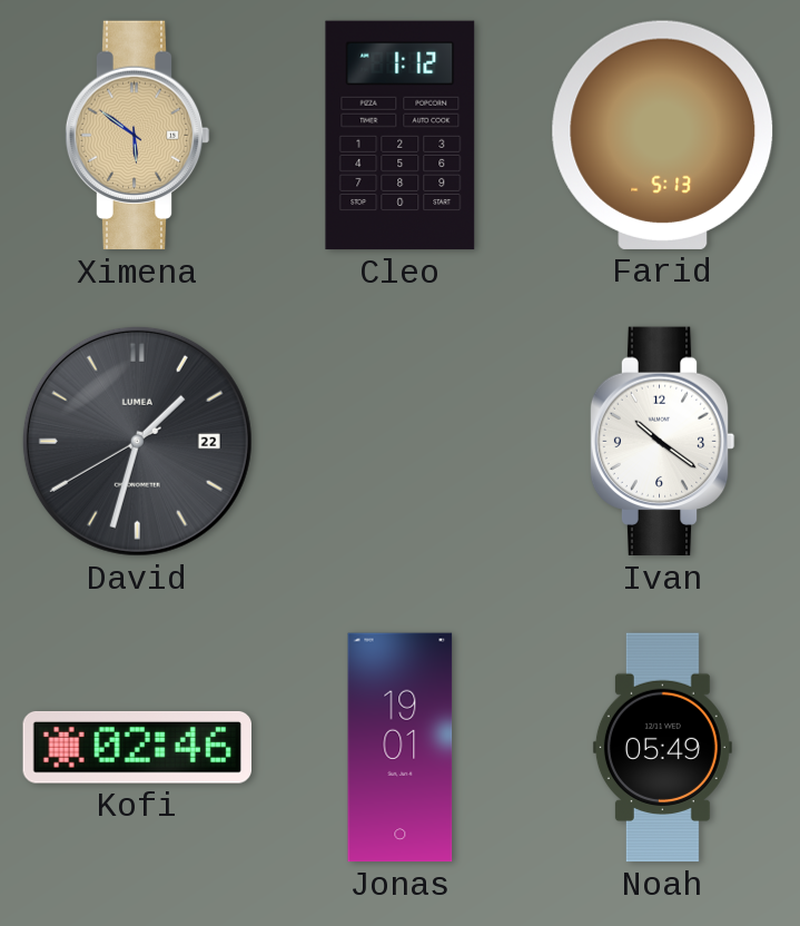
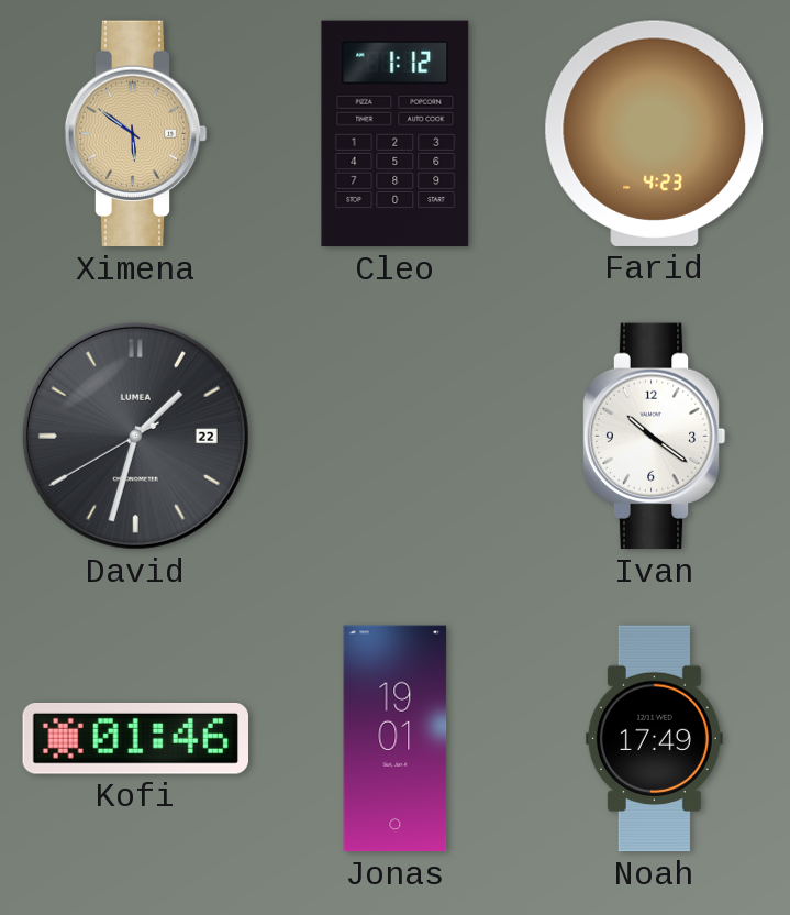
Farid: 5:13 -> 4:23 (655, 133)
Kofi: 02:46 -> 01:46 (135, 739)
Noah: 05:49 -> 17:49 (654, 739)
